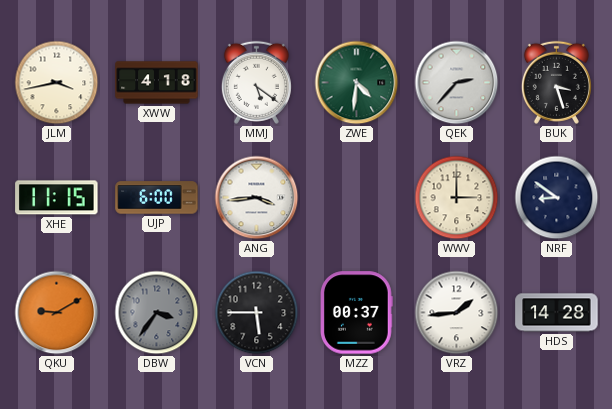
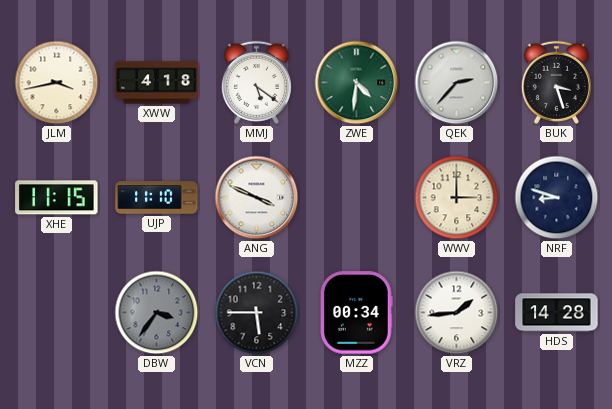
UJP: 6:00 -> 11:10 (157, 198)
ANG: 3:44 -> 3:49 (257, 198)
NRF: 8:51 -> 8:48 (557, 198)
QKU: 9:10 -> none (57, 313)
MZZ: 00:37 -> 00:34 (357, 313)
